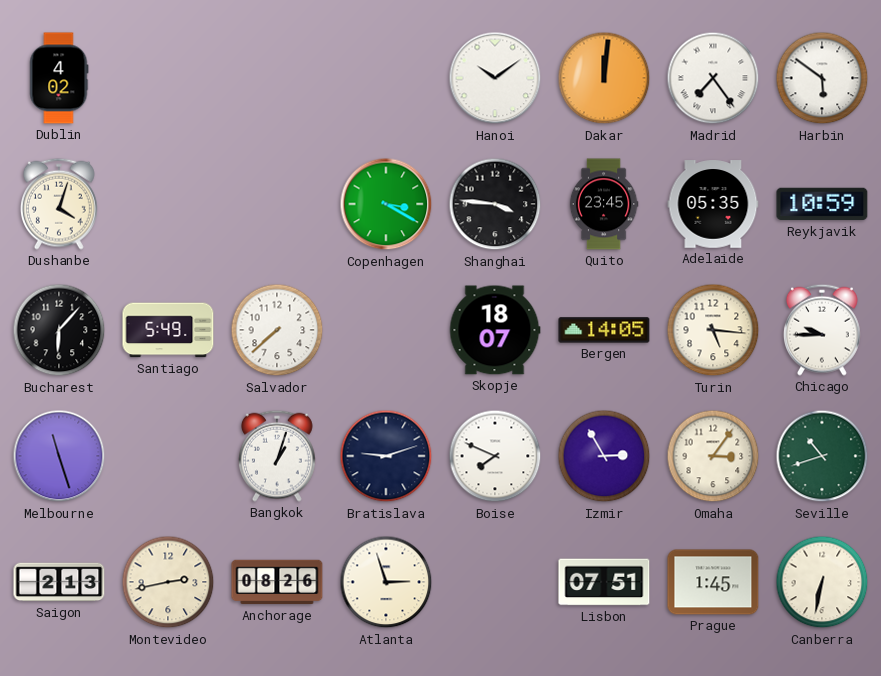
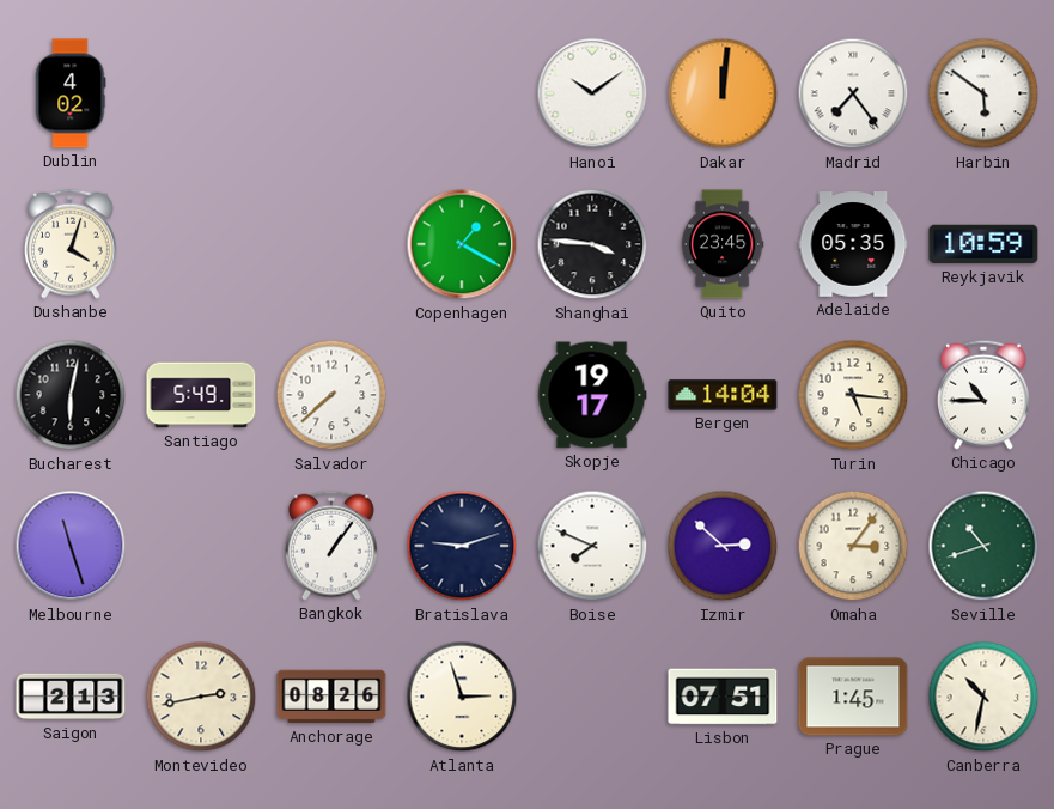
Copenhagen: 3:20 -> 1:20 (462, 244)
Bucharest: 6:07 -> 6:02 (71, 395)
Skopje: 18:07 -> 19:17 (592, 395)
Bergen: 14:05 -> 14:04 (723, 395)
Chicago: 9:45 -> 10:45 (983, 395)
Bangkok: 1:03 -> 1:06 (331, 546)
Izmir: 2:55 -> 2:52 (723, 546)
Canberra: 6:32 -> 10:32 (983, 697)
